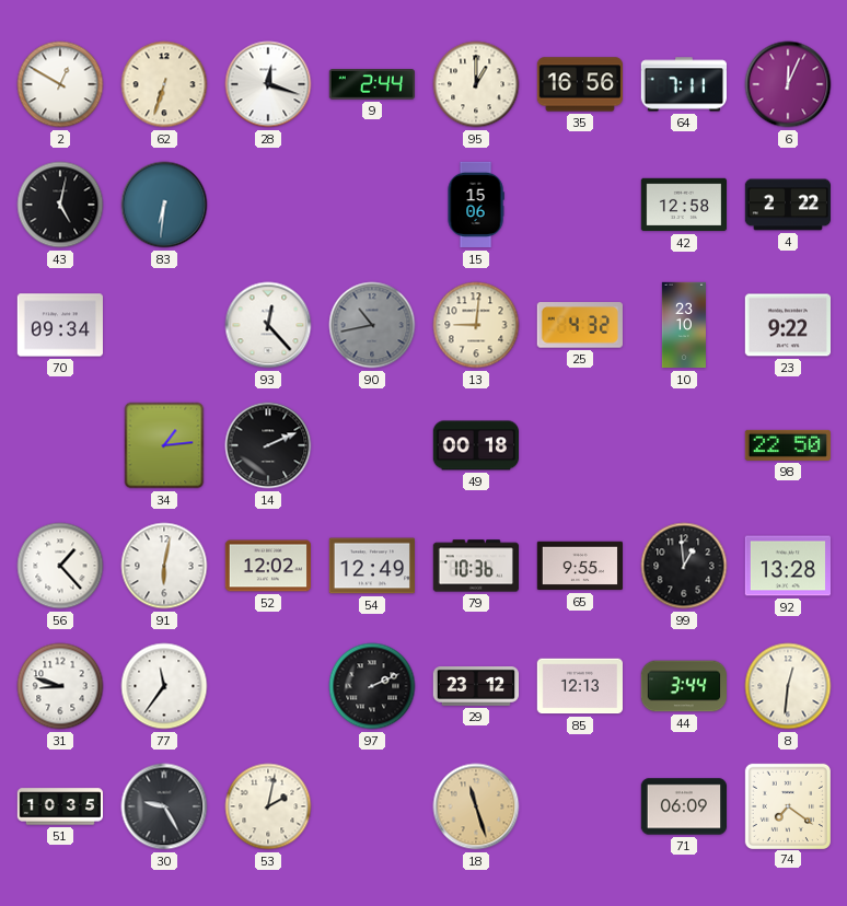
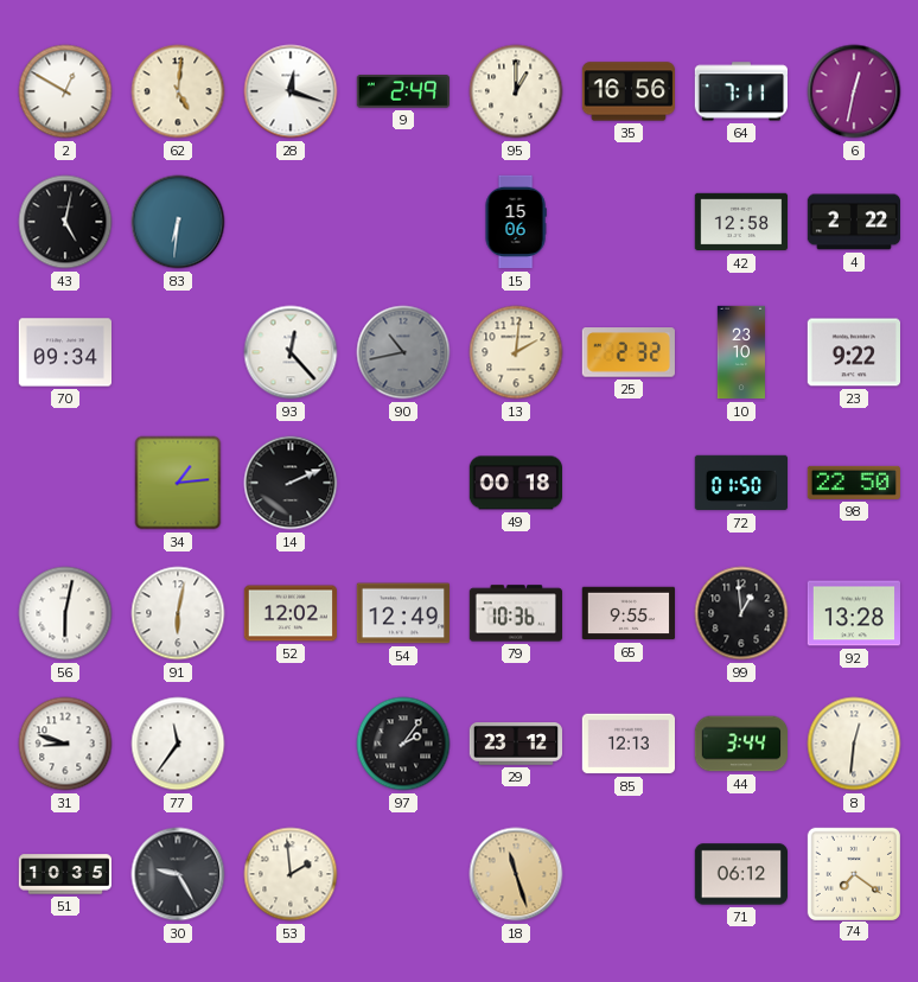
62: 6:33 -> 5:01 (178, 91)
9: 2:44 -> 2:49 (402, 93)
6: 12:04 -> 12:32 (854, 91)
13: 9:01 -> 2:01 (516, 352)
25: 4:32 -> 2:32 (629, 352)
72: none -> 01:50 (740, 483)
56: 1:23 -> 6:02 (65, 613)
97: 2:11 -> 2:06 (403, 744)
53: 2:02 -> 1:59 (291, 874)
71: 06:09 -> 06:12 (740, 874)
